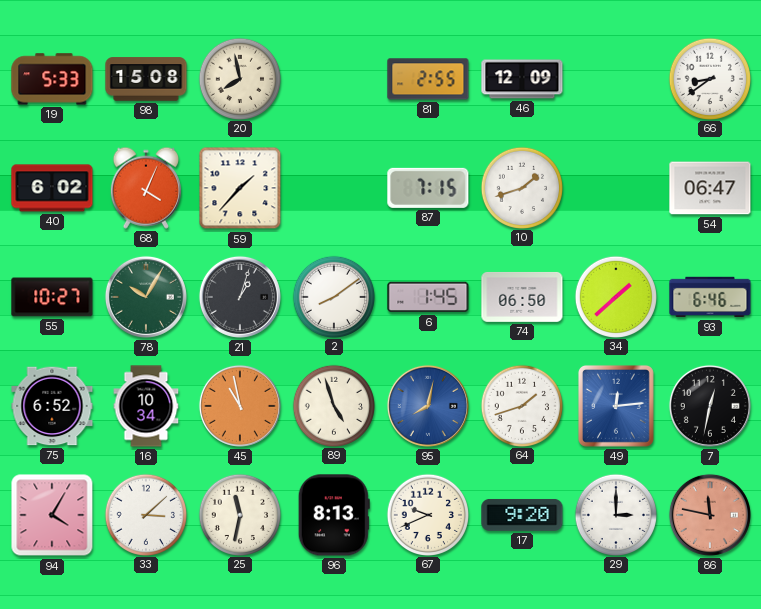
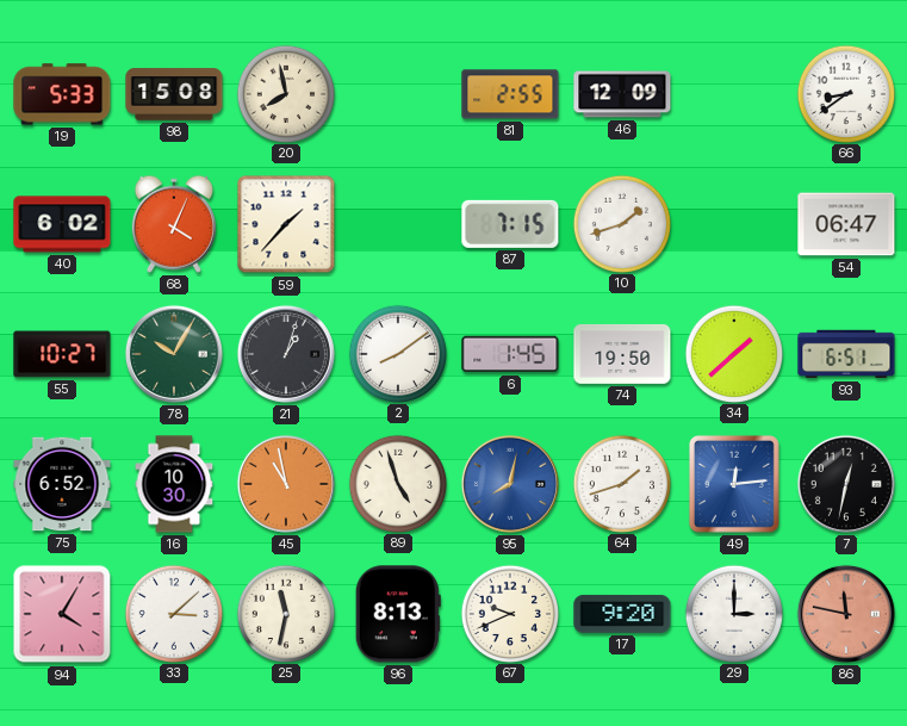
74: 06:50 -> 19:50 (622, 354)
93: 6:46 -> 6:51 (846, 354)
16: 10:34 -> 10:30 (174, 484)
